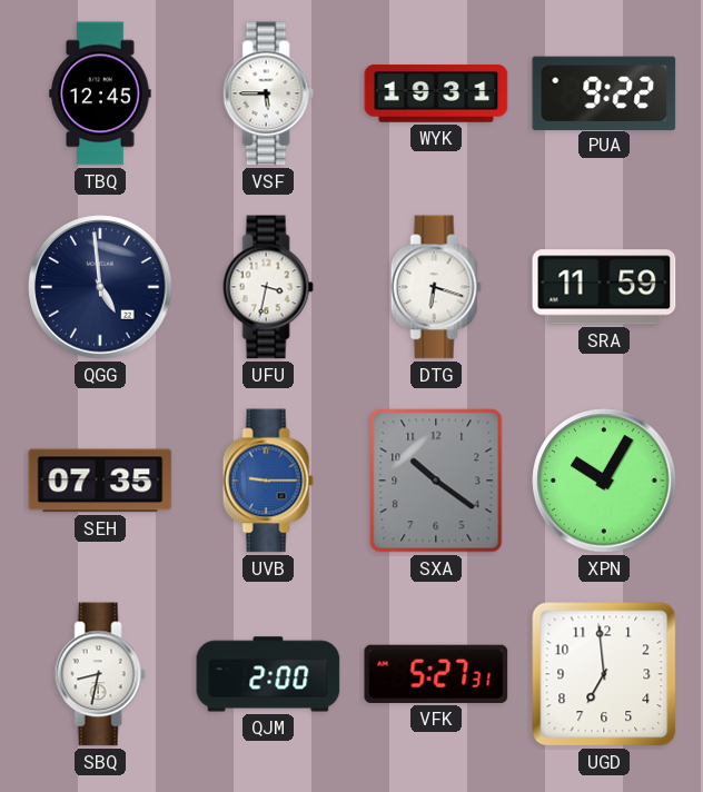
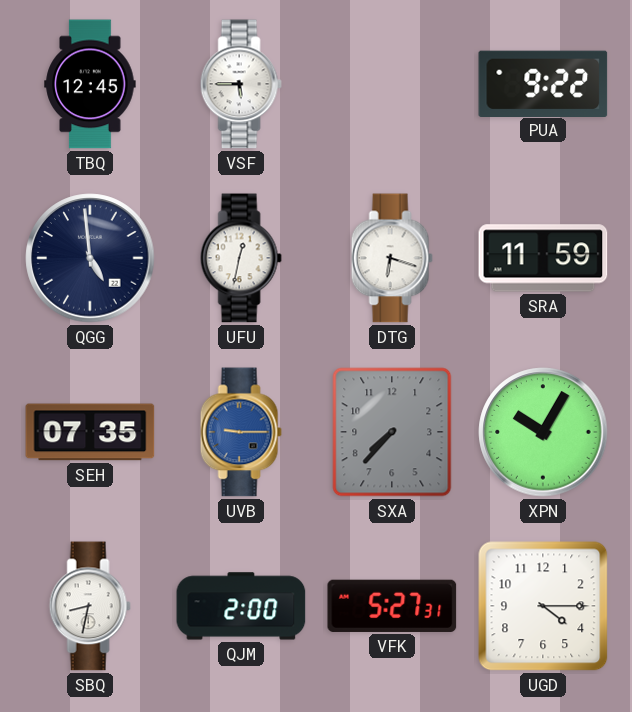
WYK: 19:31 -> none (436, 93)
UFU: 3:32 -> 12:32 (241, 258)
SXA: 10:21 -> 7:37 (392, 432)
UGD: 6:59 -> 4:15 (543, 606)
